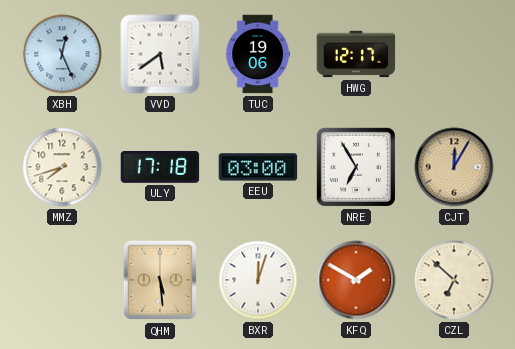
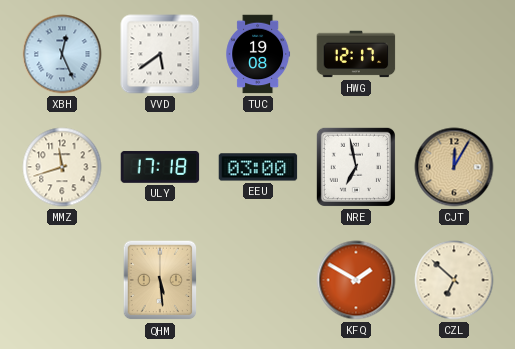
TUC: 19:06 -> 19:08 (258, 54)
MMZ: 7:42 -> 11:42 (62, 167)
NRE: 6:55 -> 6:58 (356, 167)
BXR: 12:03 -> none (258, 280)
